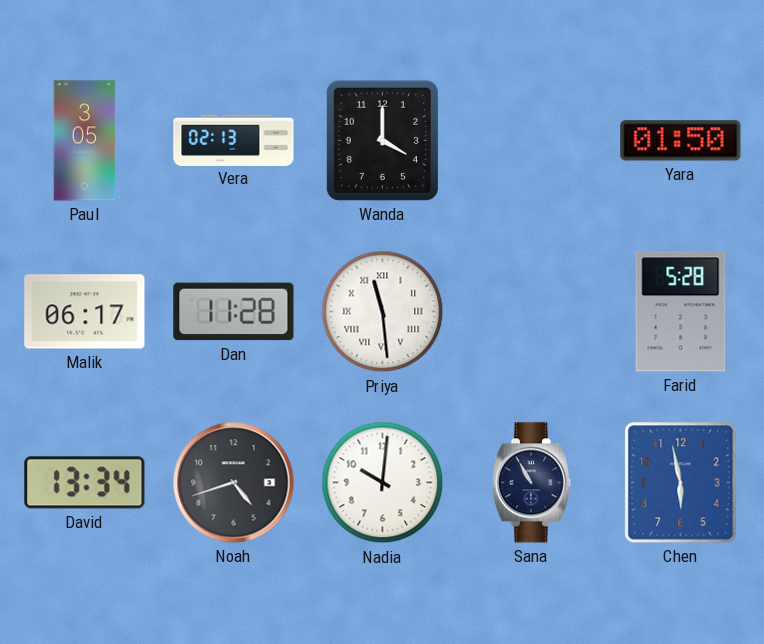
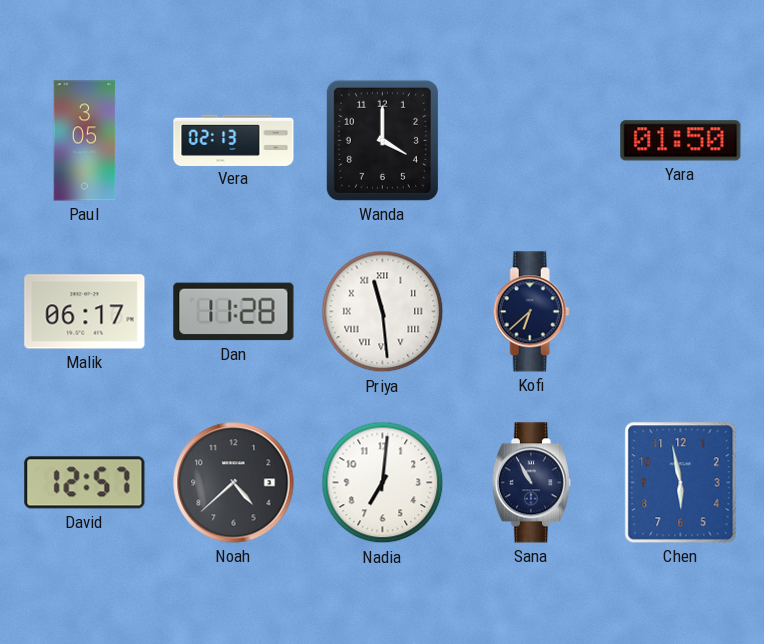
Kofi: none -> 6:38 (531, 312)
Farid: 5:28 -> none (681, 312)
David: 13:34 -> 12:57 (85, 483)
Noah: 4:42 -> 4:38 (234, 483)
Nadia: 10:01 -> 7:01 (383, 483)
